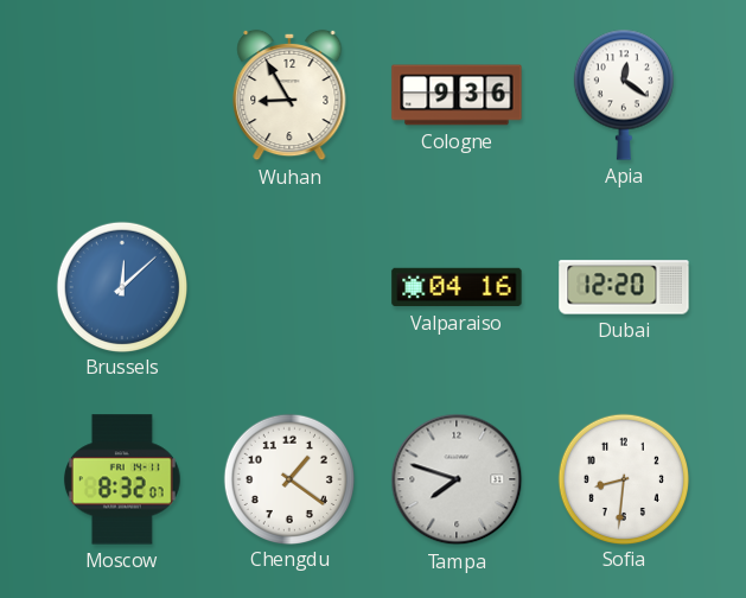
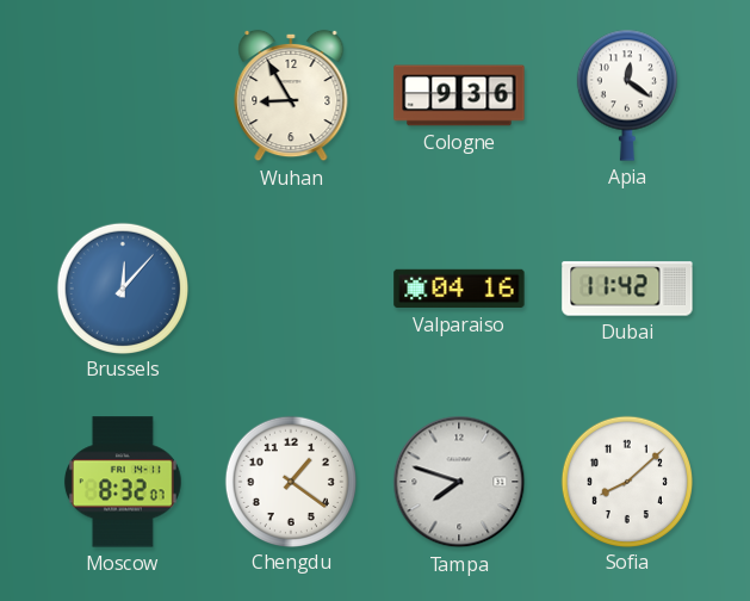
Brussels: 12:08 -> 12:07 (122, 287)
Dubai: 12:20 -> 11:42 (627, 289)
Sofia: 8:31 -> 8:08 (626, 481)
